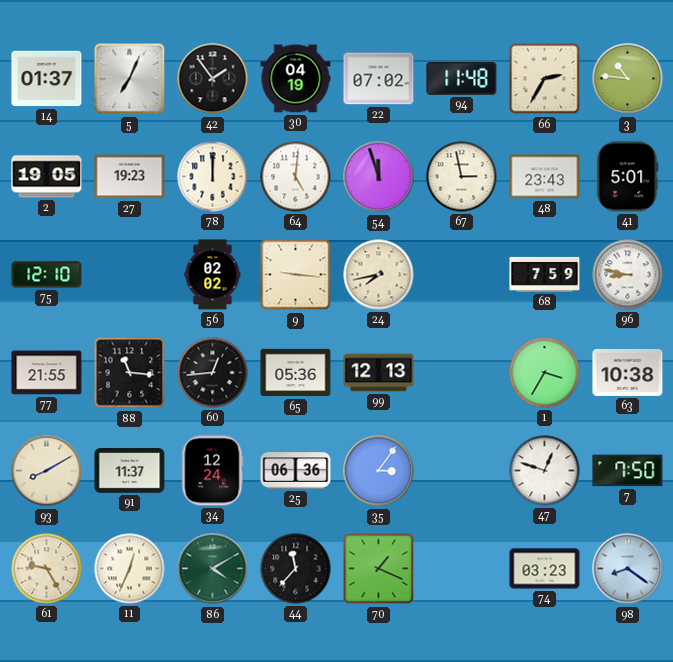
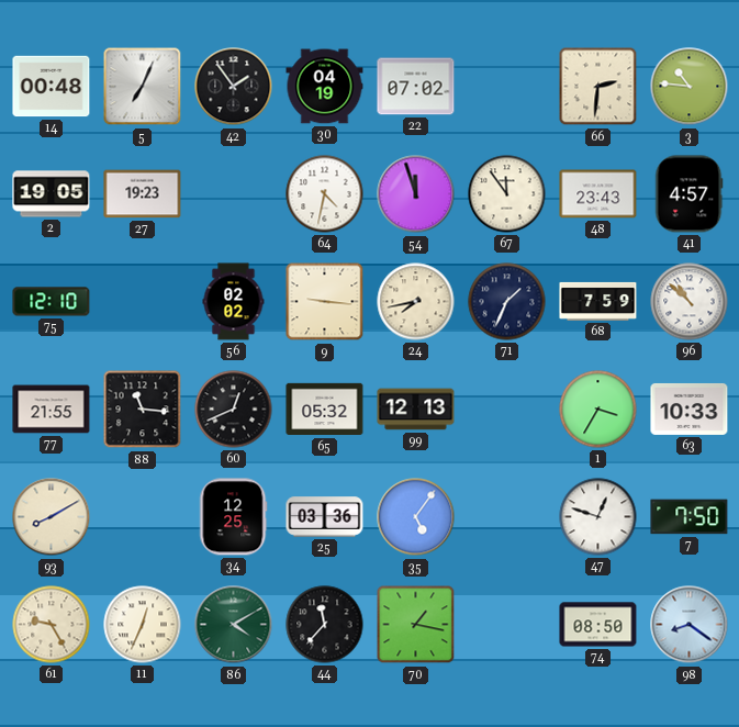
14: 01:37 -> 00:48 (52, 87)
94: 11:48 -> none (462, 79)
66: 2:35 -> 2:31 (598, 87)
78: 12:00 -> none (213, 177)
64: 5:01 -> 4:32 (325, 194)
67: 2:58 -> 11:54 (507, 194)
41: 5:01 -> 4:57 (690, 194)
71: none -> 1:34 (507, 302)
96: 8:47 -> 10:52 (690, 302)
60: 12:44 -> 12:41 (234, 410)
65: 05:36 -> 05:32 (325, 410)
63: 10:38 -> 10:33 (690, 409)
91: 11:37 -> none (130, 471)
34: 12:24 -> 12:25 (233, 517)
25: 06:36 -> 03:36 (325, 517)
35: 3:06 -> 5:06 (416, 517)
70: 1:19 -> 1:17 (416, 625)
74: 03:23 -> 08:50 (598, 625)
